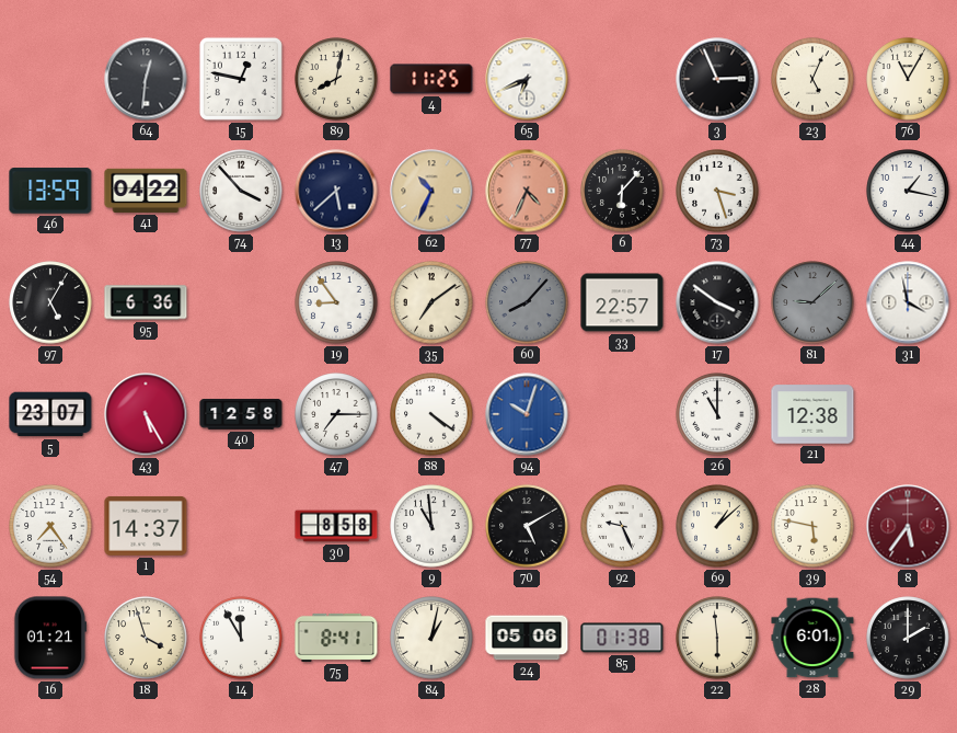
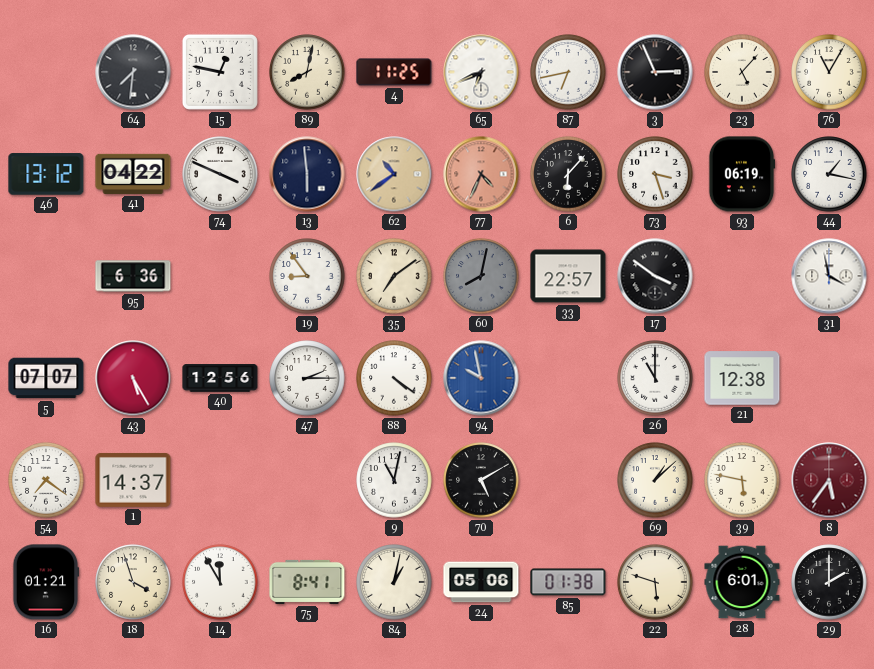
64: 12:31 -> 7:31 (133, 72)
87: none -> 6:43 (568, 72)
23: 5:04 -> 5:07 (742, 72)
46: 13:59 -> 13:12 (46, 174)
74: 3:53 -> 3:49 (220, 174)
13: 5:38 -> 5:59 (307, 174)
62: 10:34 -> 10:39 (394, 174)
93: none -> 06:19 (742, 174)
97: 5:05 -> none (50, 302)
60: 8:07 -> 8:02 (481, 276)
81: 9:08 -> none (812, 302)
5: 23:07 -> 07:07 (46, 378)
40: 12:58 -> 12:56 (220, 378)
47: 7:15 -> 2:15 (307, 378)
94: 10:03 -> 9:58 (481, 378)
54: 7:24 -> 7:21 (46, 480)
30: 8:58 -> none (336, 526)
9: 10:59 -> 11:02 (394, 480)
92: 9:26 -> none (622, 526)
22: 5:59 -> 5:48 (655, 582)
